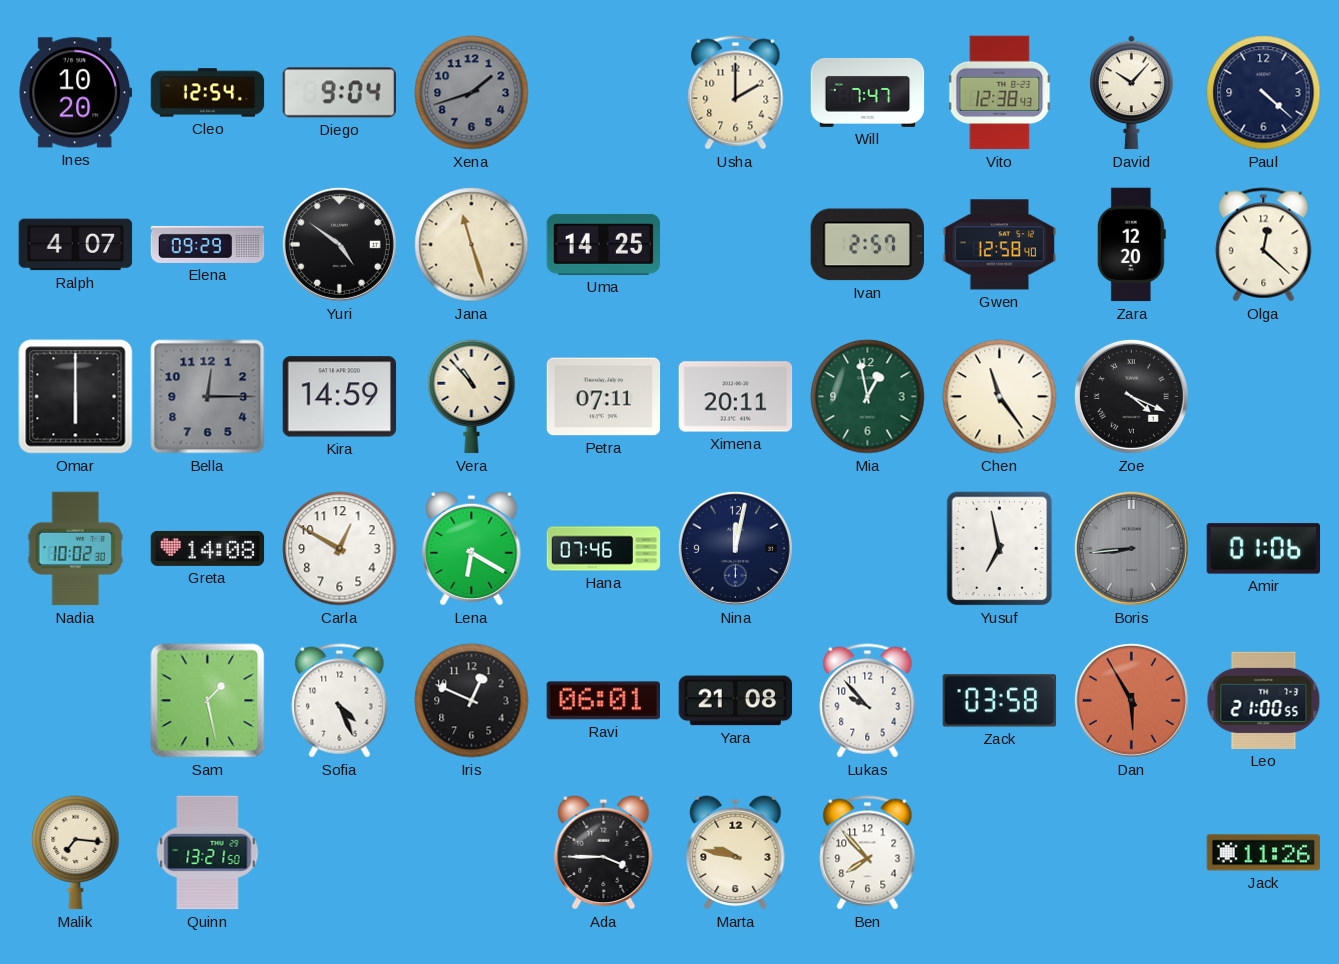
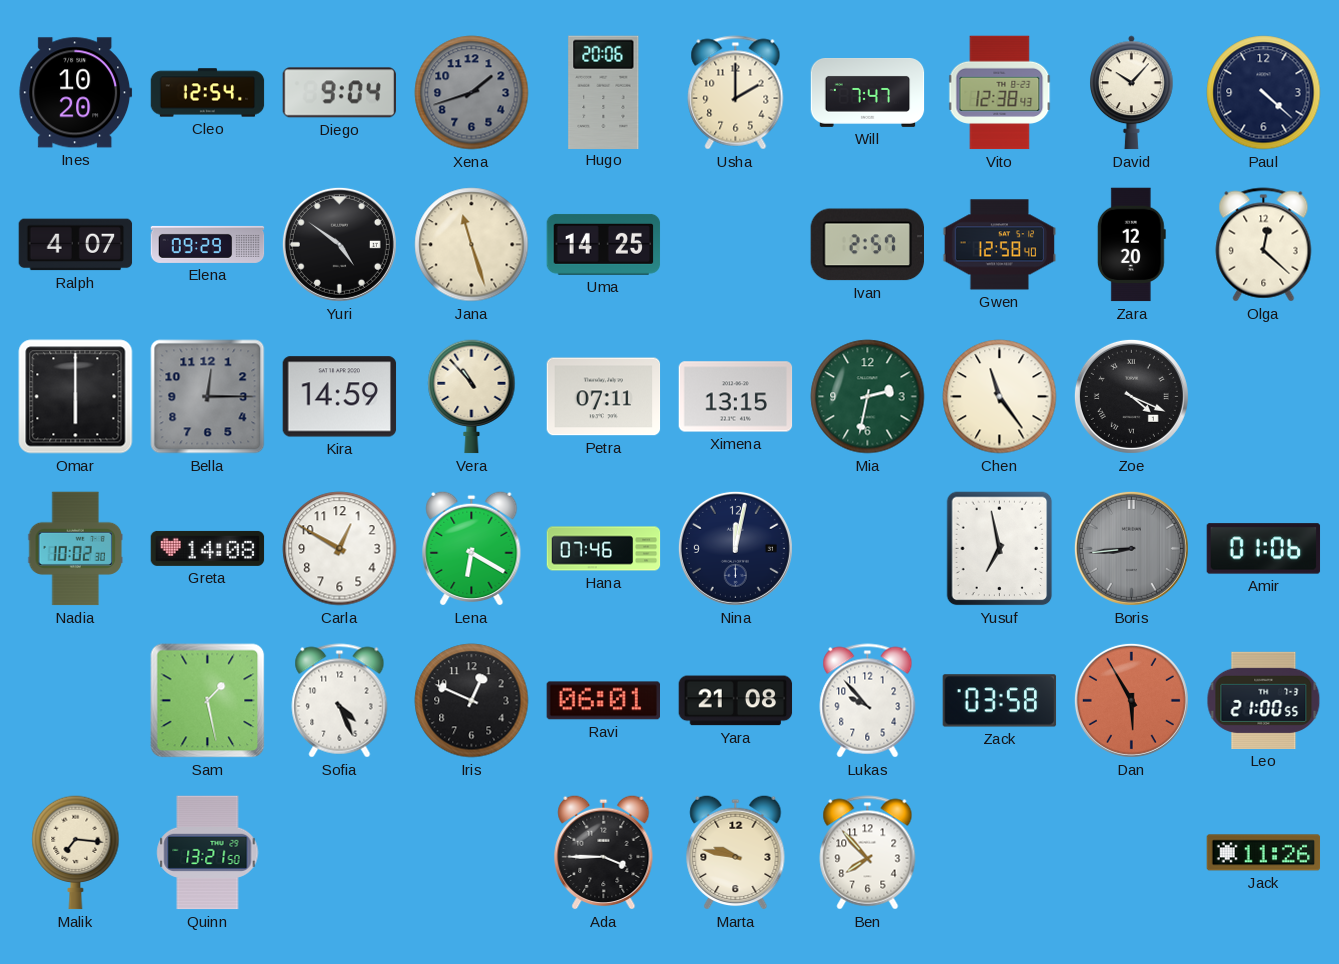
Hugo: none -> 20:06 (604, 92)
Ximena: 20:11 -> 13:15 (736, 397)
Mia: 12:58 -> 2:32 (868, 397)
